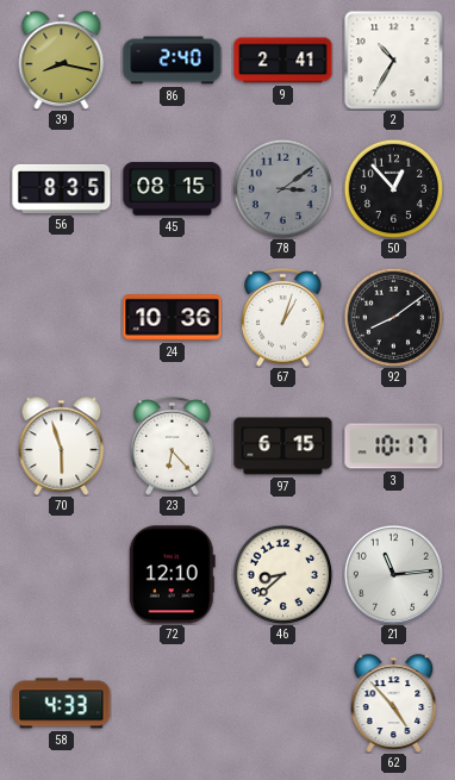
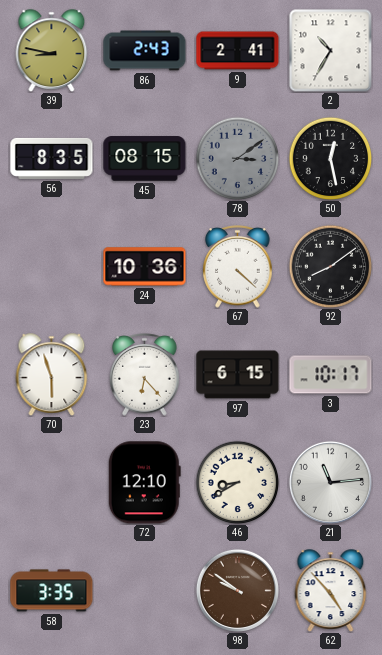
39: 8:17 -> 8:47 (52, 51)
86: 2:40 -> 2:43 (145, 51)
50: 12:53 -> 12:28 (330, 158)
67: 1:03 -> 4:22 (238, 267)
46: 8:38 -> 8:40 (237, 482)
58: 4:33 -> 3:35 (52, 591)
98: none -> 9:51 (237, 590)
